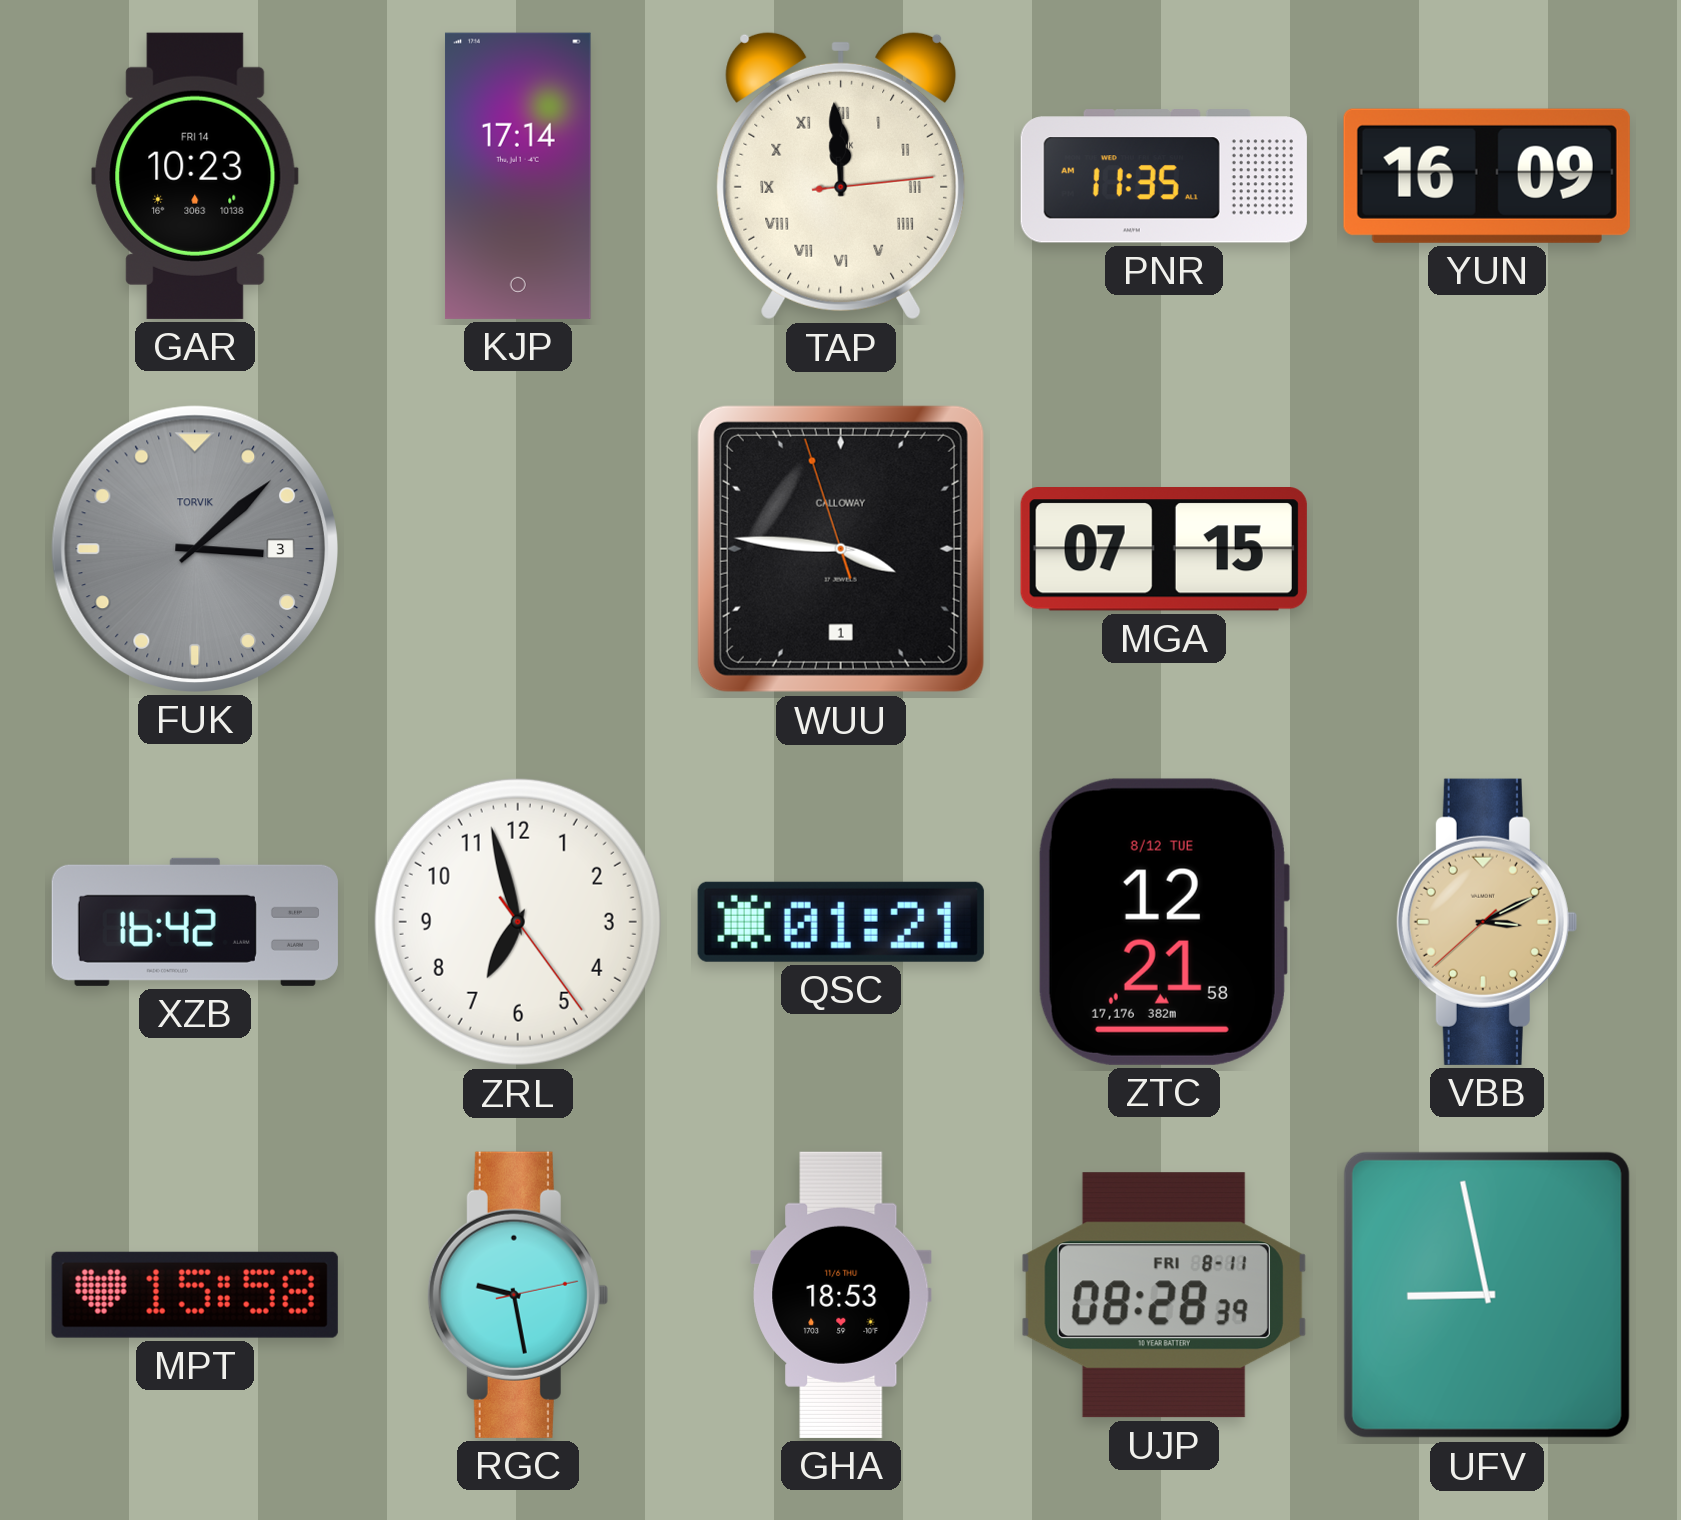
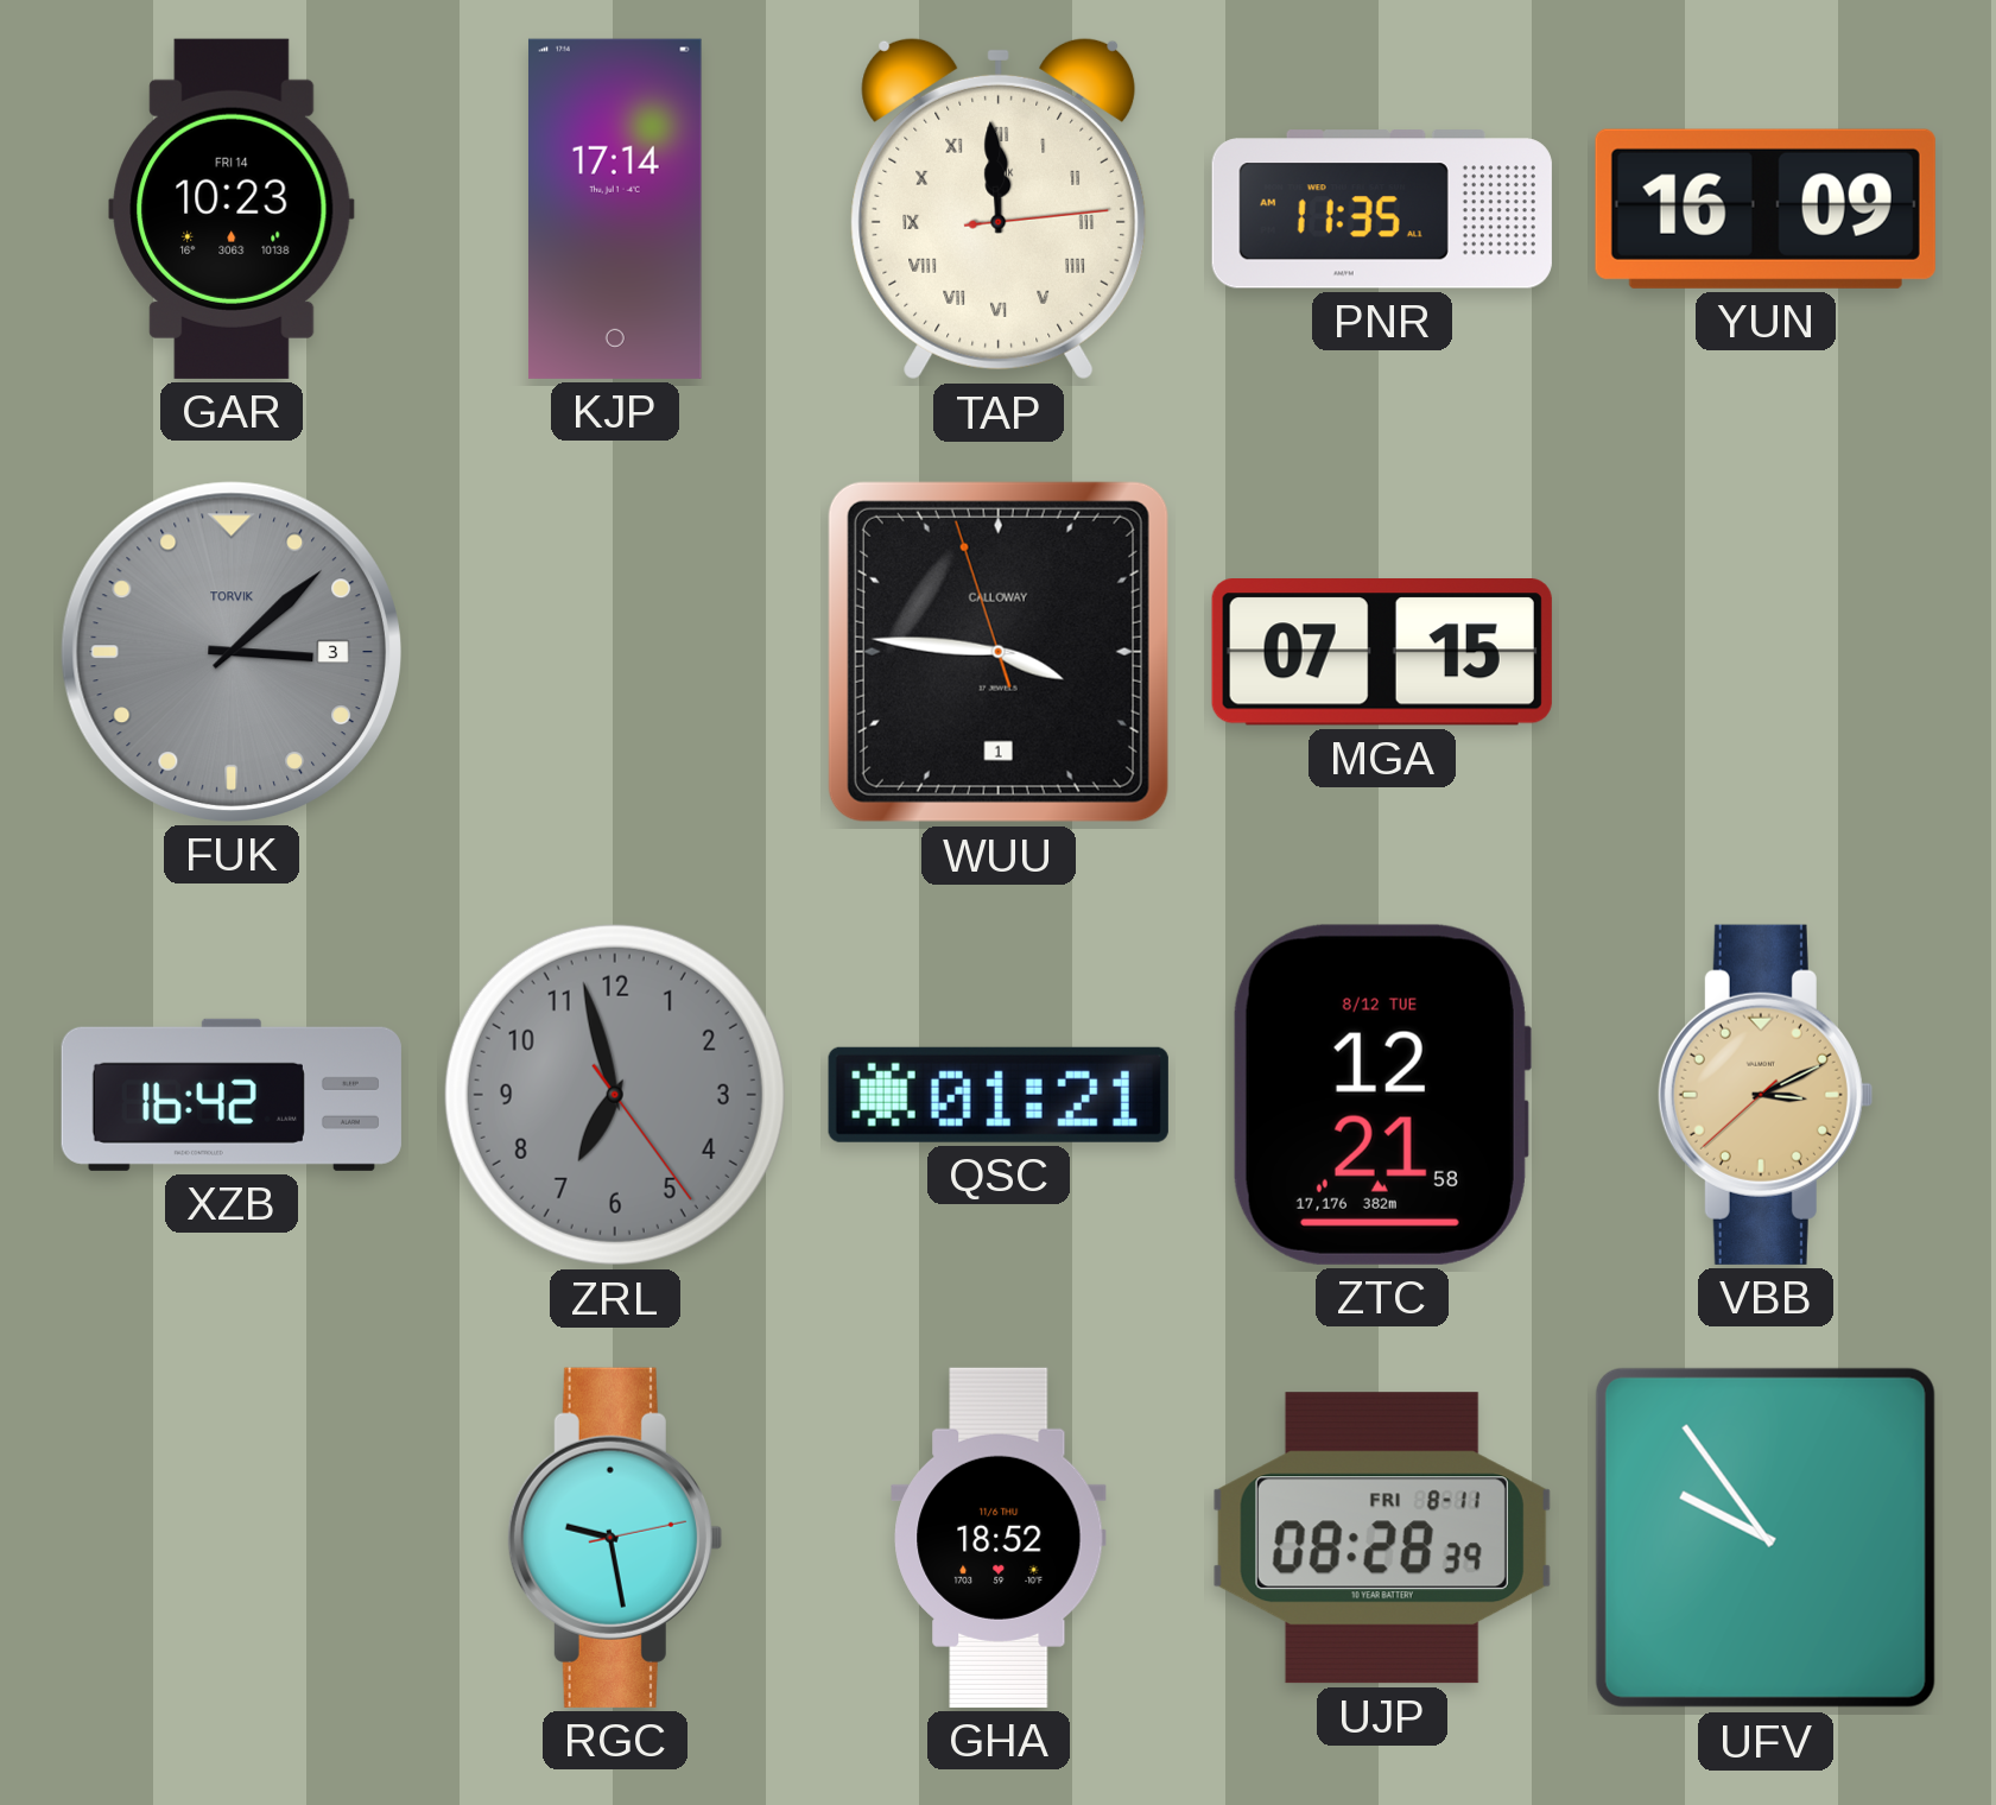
ZRL dial: white -> grey (615, 1095)
MPT: 15:58 -> none (195, 1295)
GHA: 18:53 -> 18:52 (999, 1538)
UFV: 8:58 -> 9:54 (1766, 1538)
